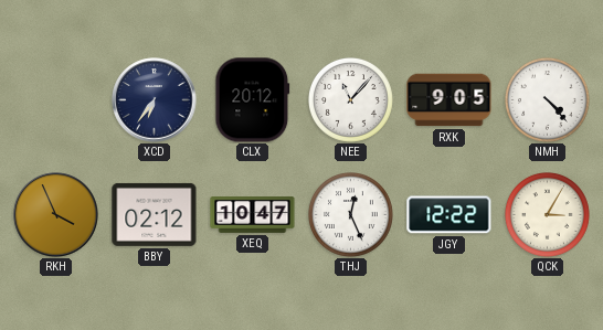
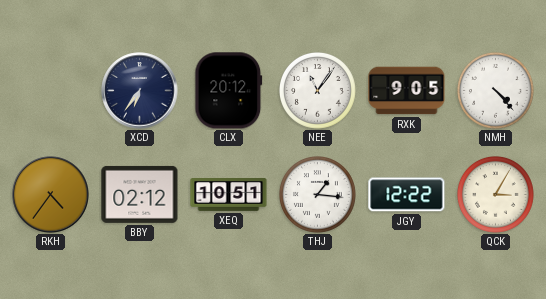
NEE: 11:07 -> 11:06 (318, 91)
RKH: 3:56 -> 4:36 (51, 195)
XEQ: 10:47 -> 10:51 (229, 195)
THJ: 12:26 -> 1:16 (318, 195)
